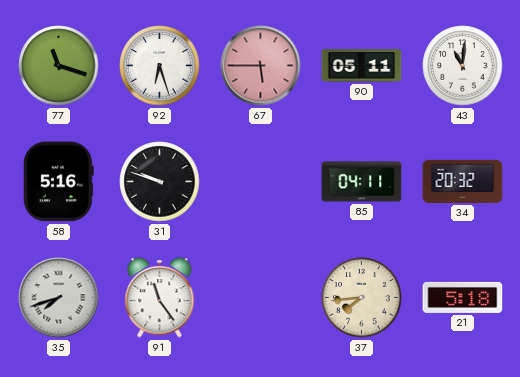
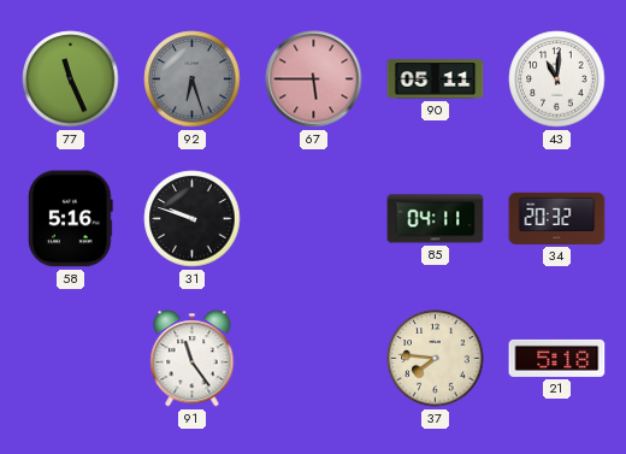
77: 11:18 -> 11:26 (71, 79)
92 dial: white -> grey (193, 79)
35: 7:42 -> none (59, 298)
37: 7:44 -> 7:46 (436, 359)
